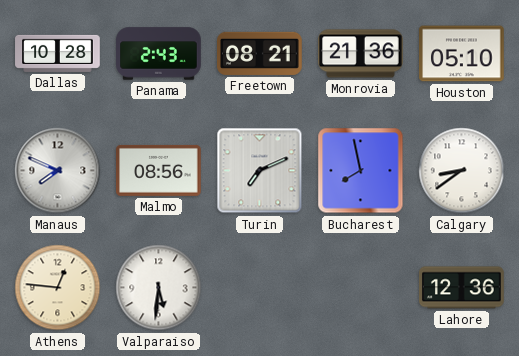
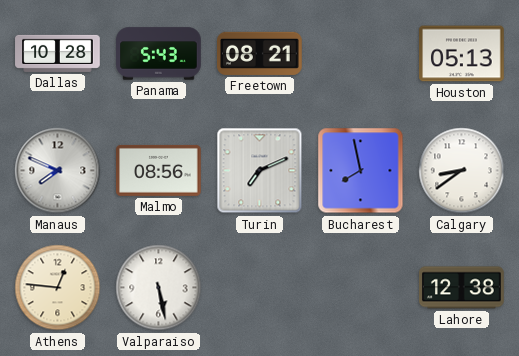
Panama: 2:43 -> 5:43 (159, 54)
Monrovia: 21:36 -> none (361, 54)
Houston: 05:10 -> 05:13 (462, 54)
Valparaiso: 5:31 -> 5:28 (159, 288)
Lahore: 12:36 -> 12:38 (462, 288)
